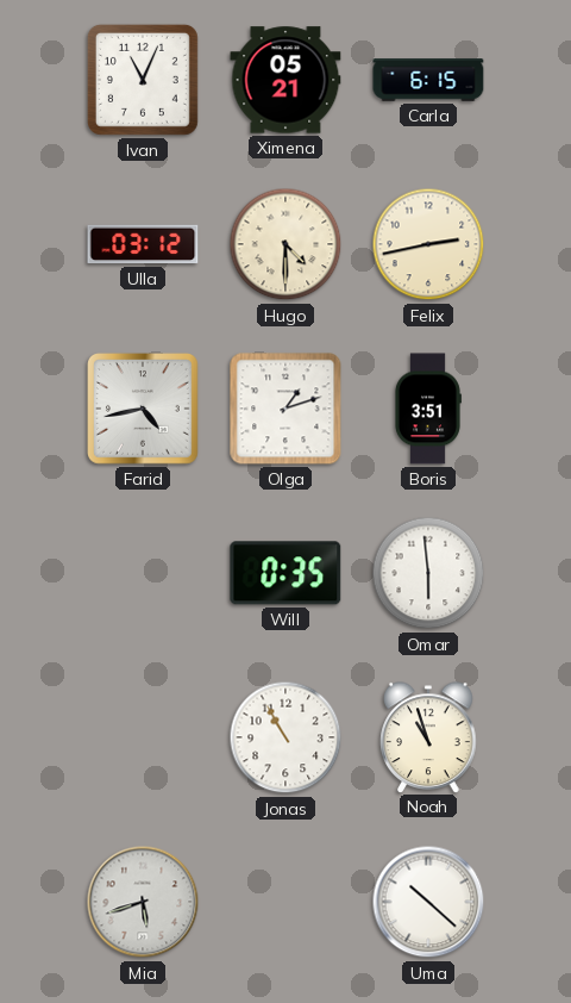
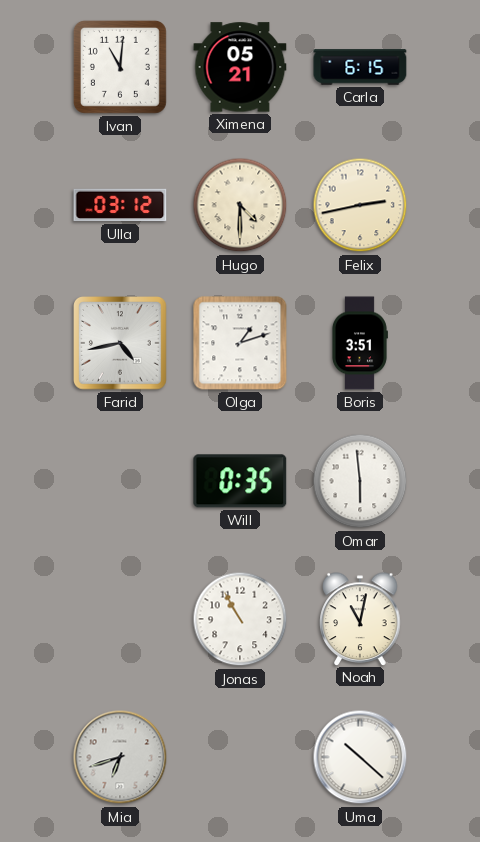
Ivan: 11:04 -> 11:01 (120, 67)
Noah: 10:57 -> 11:02 (360, 619)
Mia: 5:42 -> 6:42 (120, 757)
